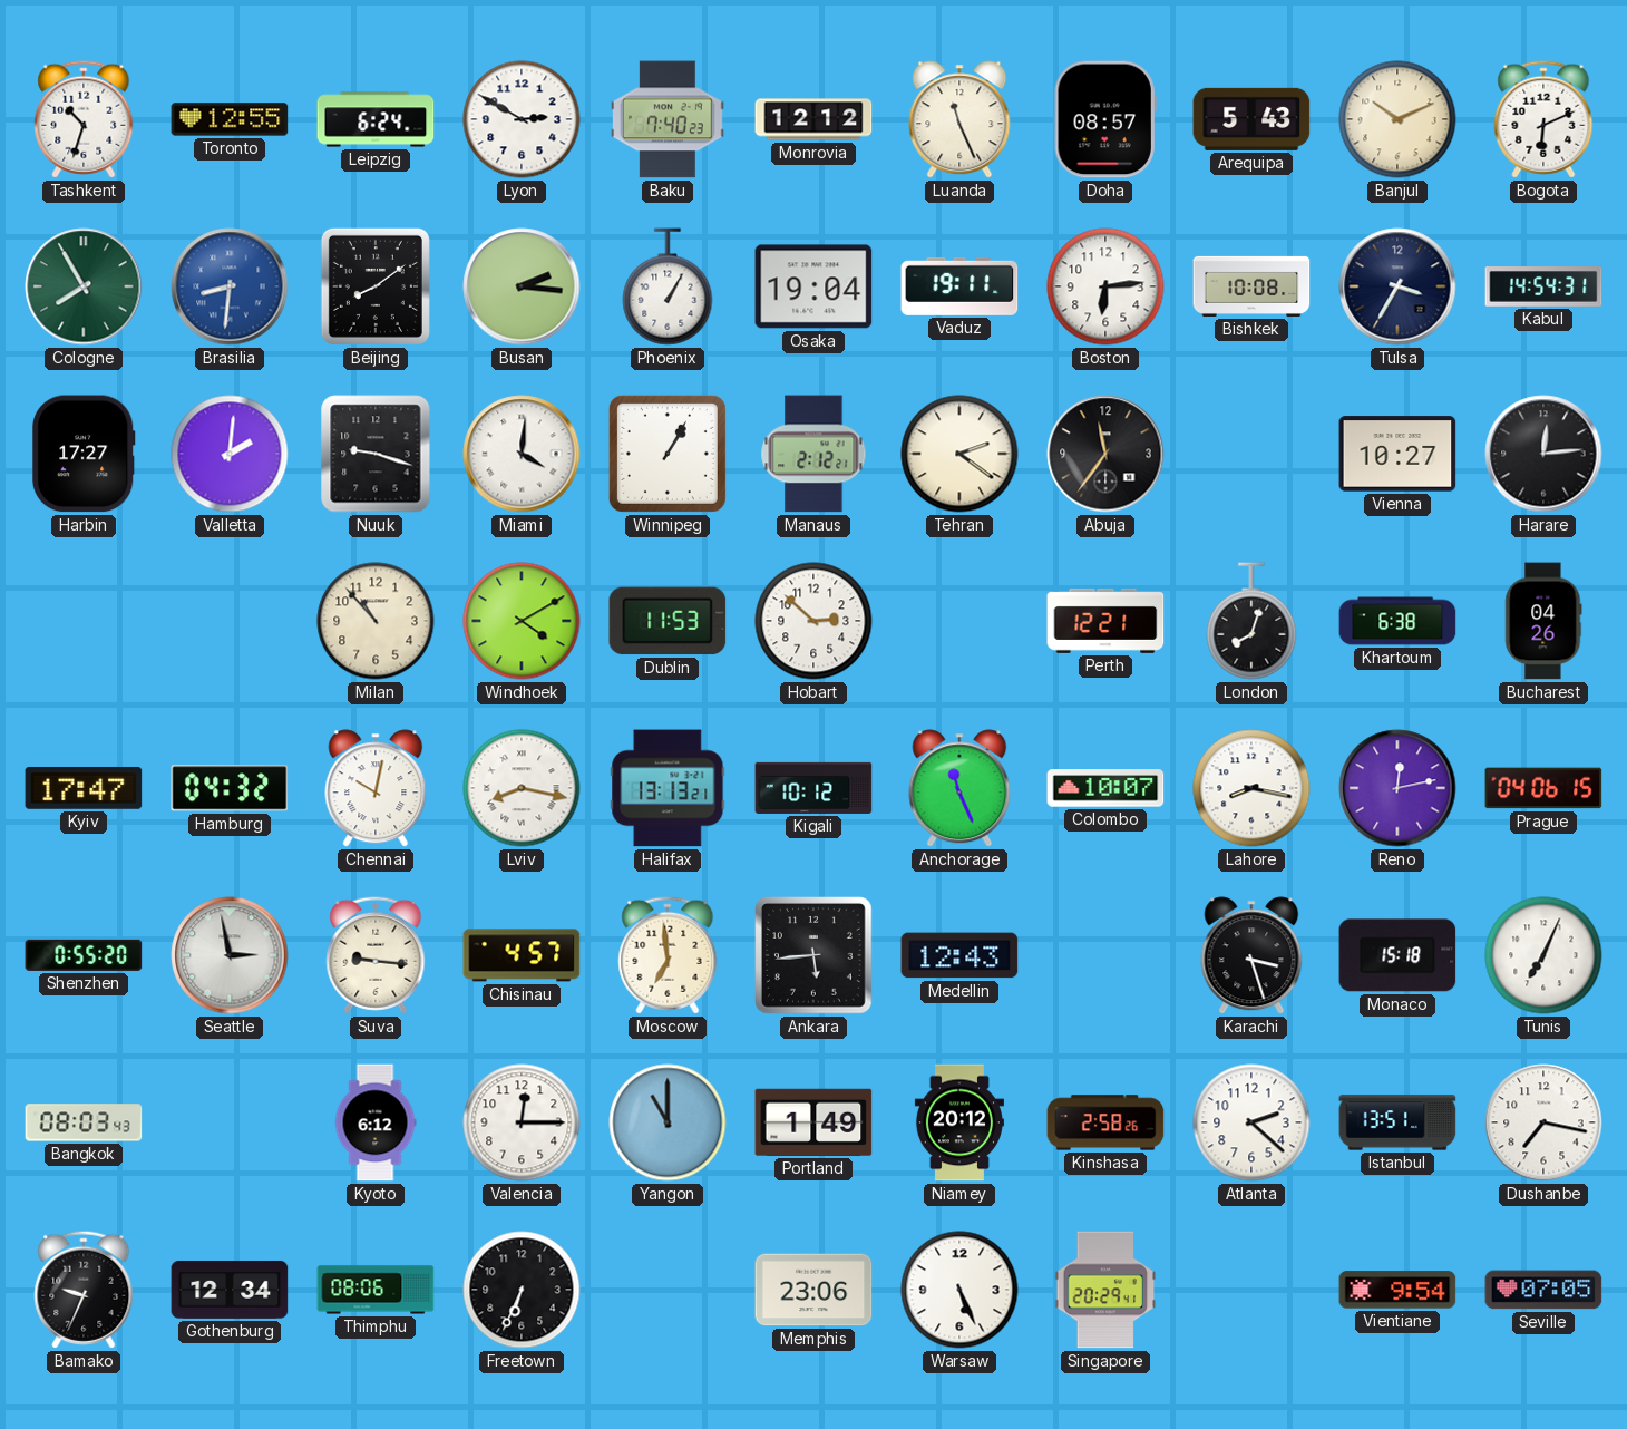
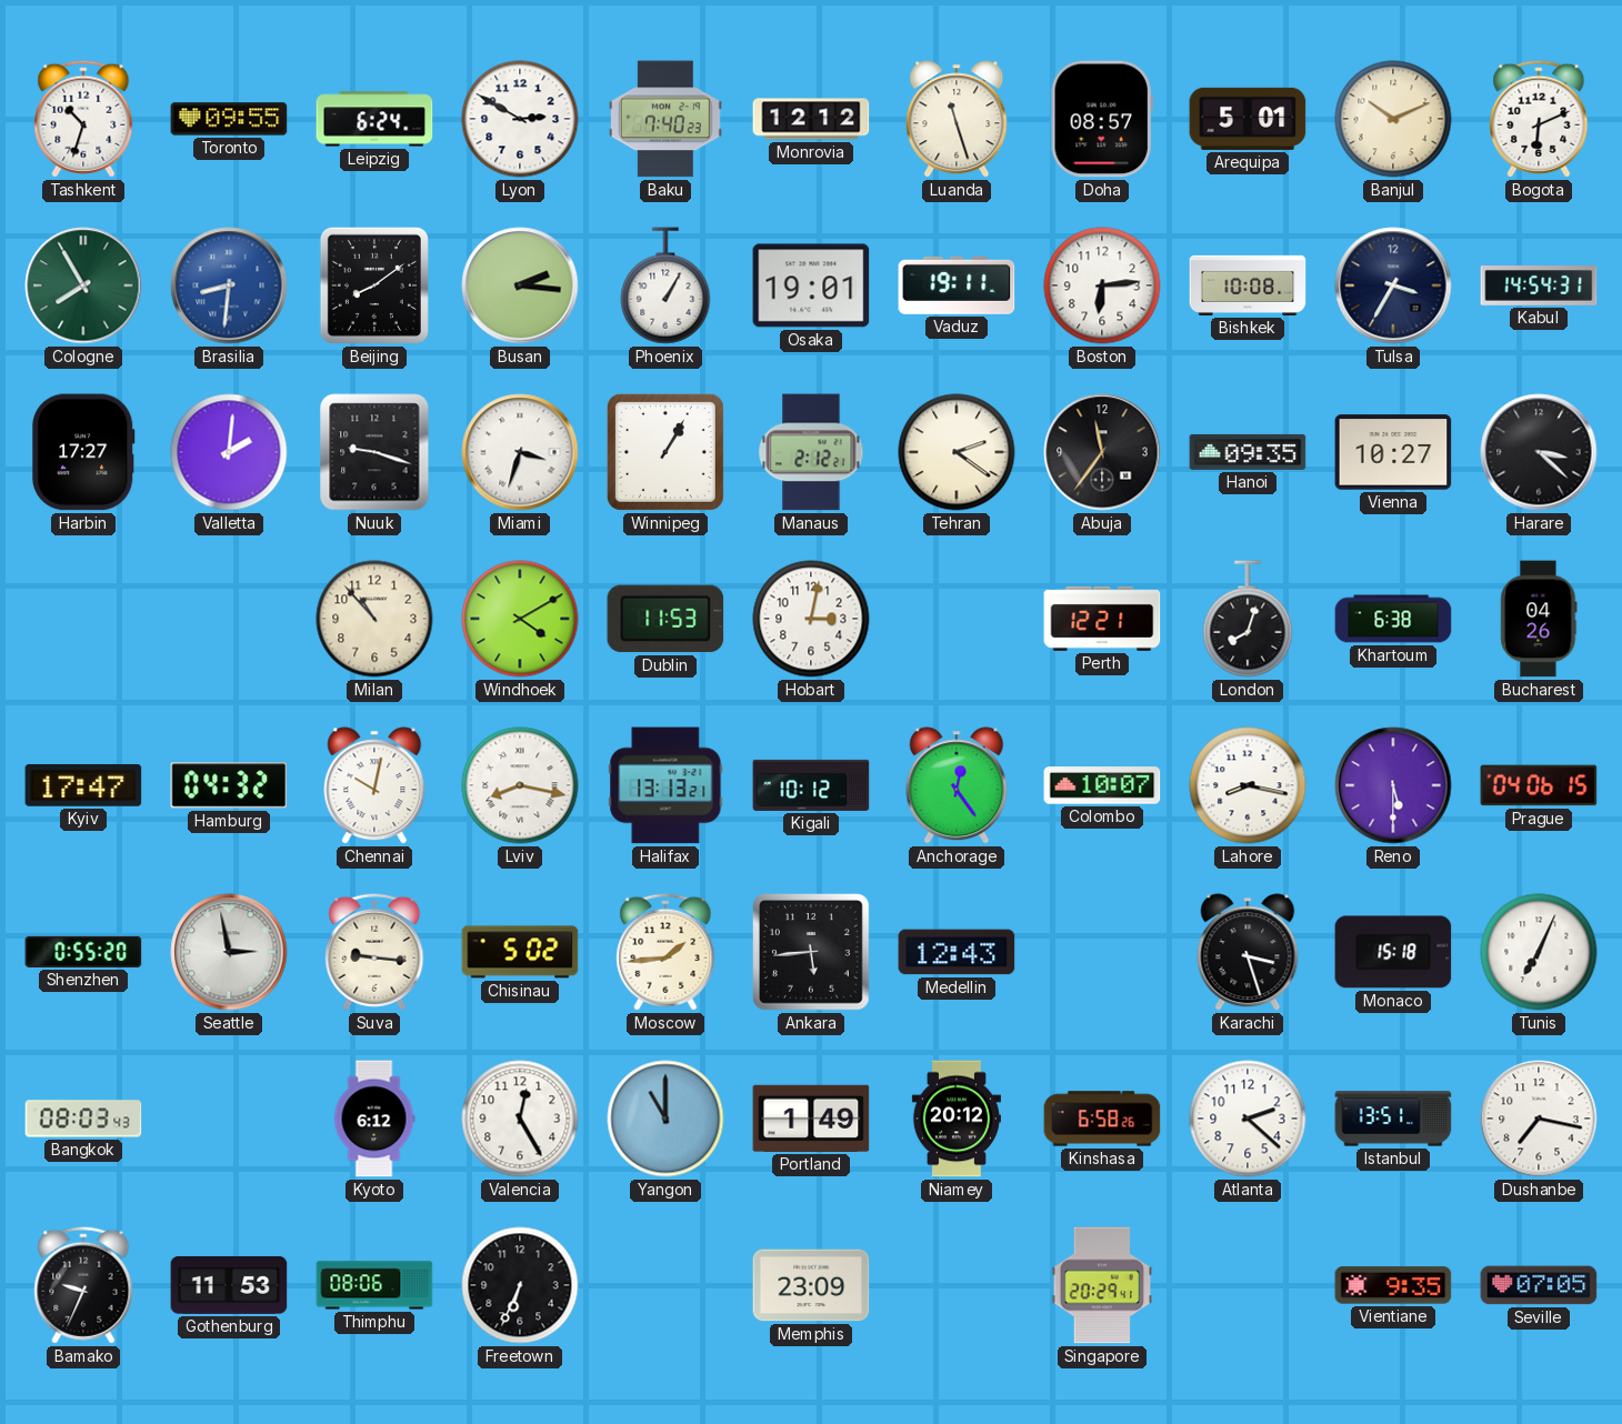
Toronto: 12:55 -> 09:55 (229, 119)
Luanda: 11:26 -> 11:27 (957, 119)
Arequipa: 5:43 -> 5:01 (1248, 119)
Osaka: 19:04 -> 19:01 (811, 285)
Miami: 4:01 -> 3:33 (520, 452)
Hanoi: none -> 09:35 (1248, 452)
Harare: 12:14 -> 3:22 (1539, 452)
Hobart: 2:52 -> 3:02 (811, 619)
Anchorage: 11:26 -> 12:24 (957, 785)
Reno: 12:13 -> 5:30 (1393, 785)
Chisinau: 4:57 -> 5:02 (520, 952)
Moscow: 6:59 -> 1:44 (665, 952)
Valencia: 12:15 -> 12:25 (520, 1119)
Kinshasa: 2:58 -> 6:58 (1102, 1119)
Gothenburg: 12:34 -> 11:53 (229, 1285)
Memphis: 23:06 -> 23:09 (811, 1285)
Warsaw: 5:26 -> none (959, 1290)
Vientiane: 9:54 -> 9:35 (1393, 1285)
